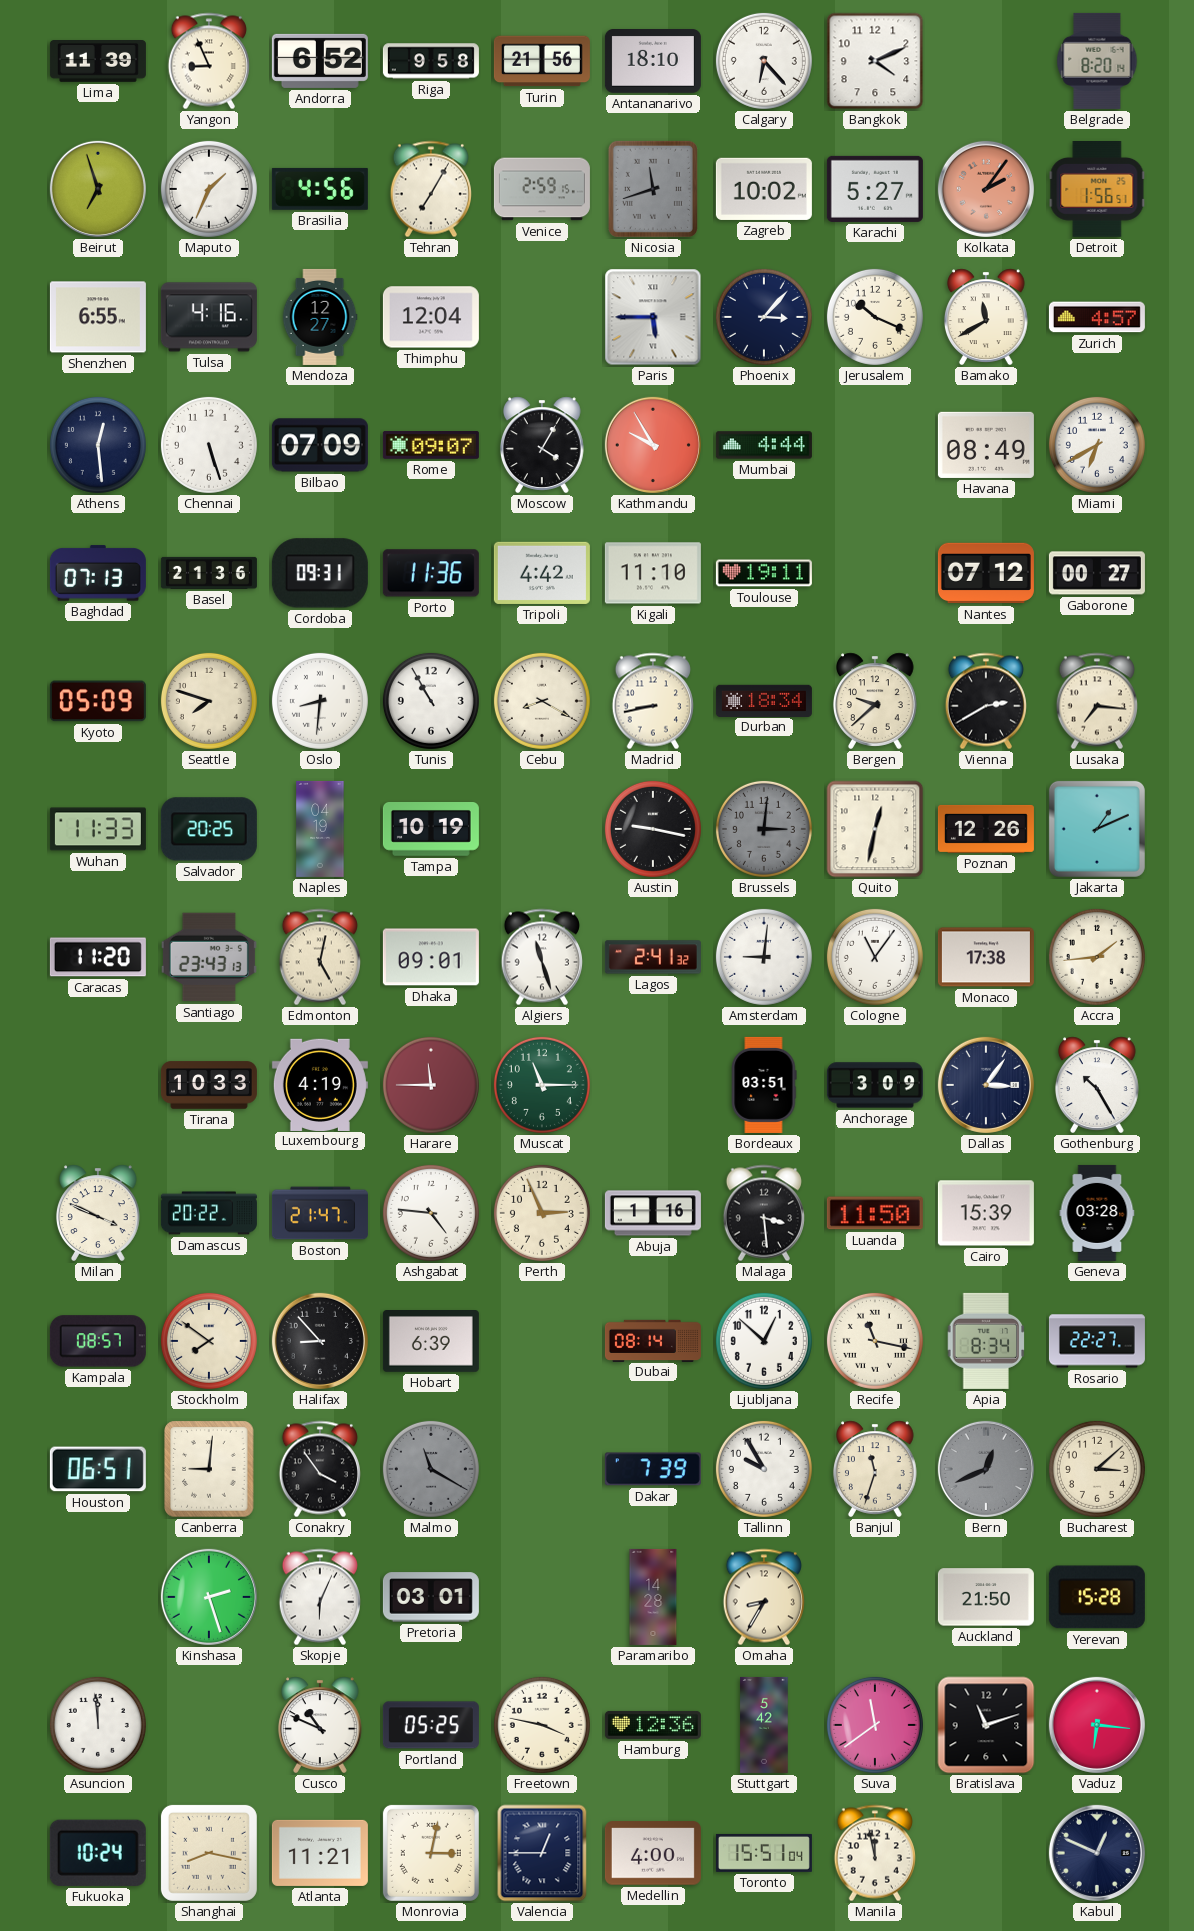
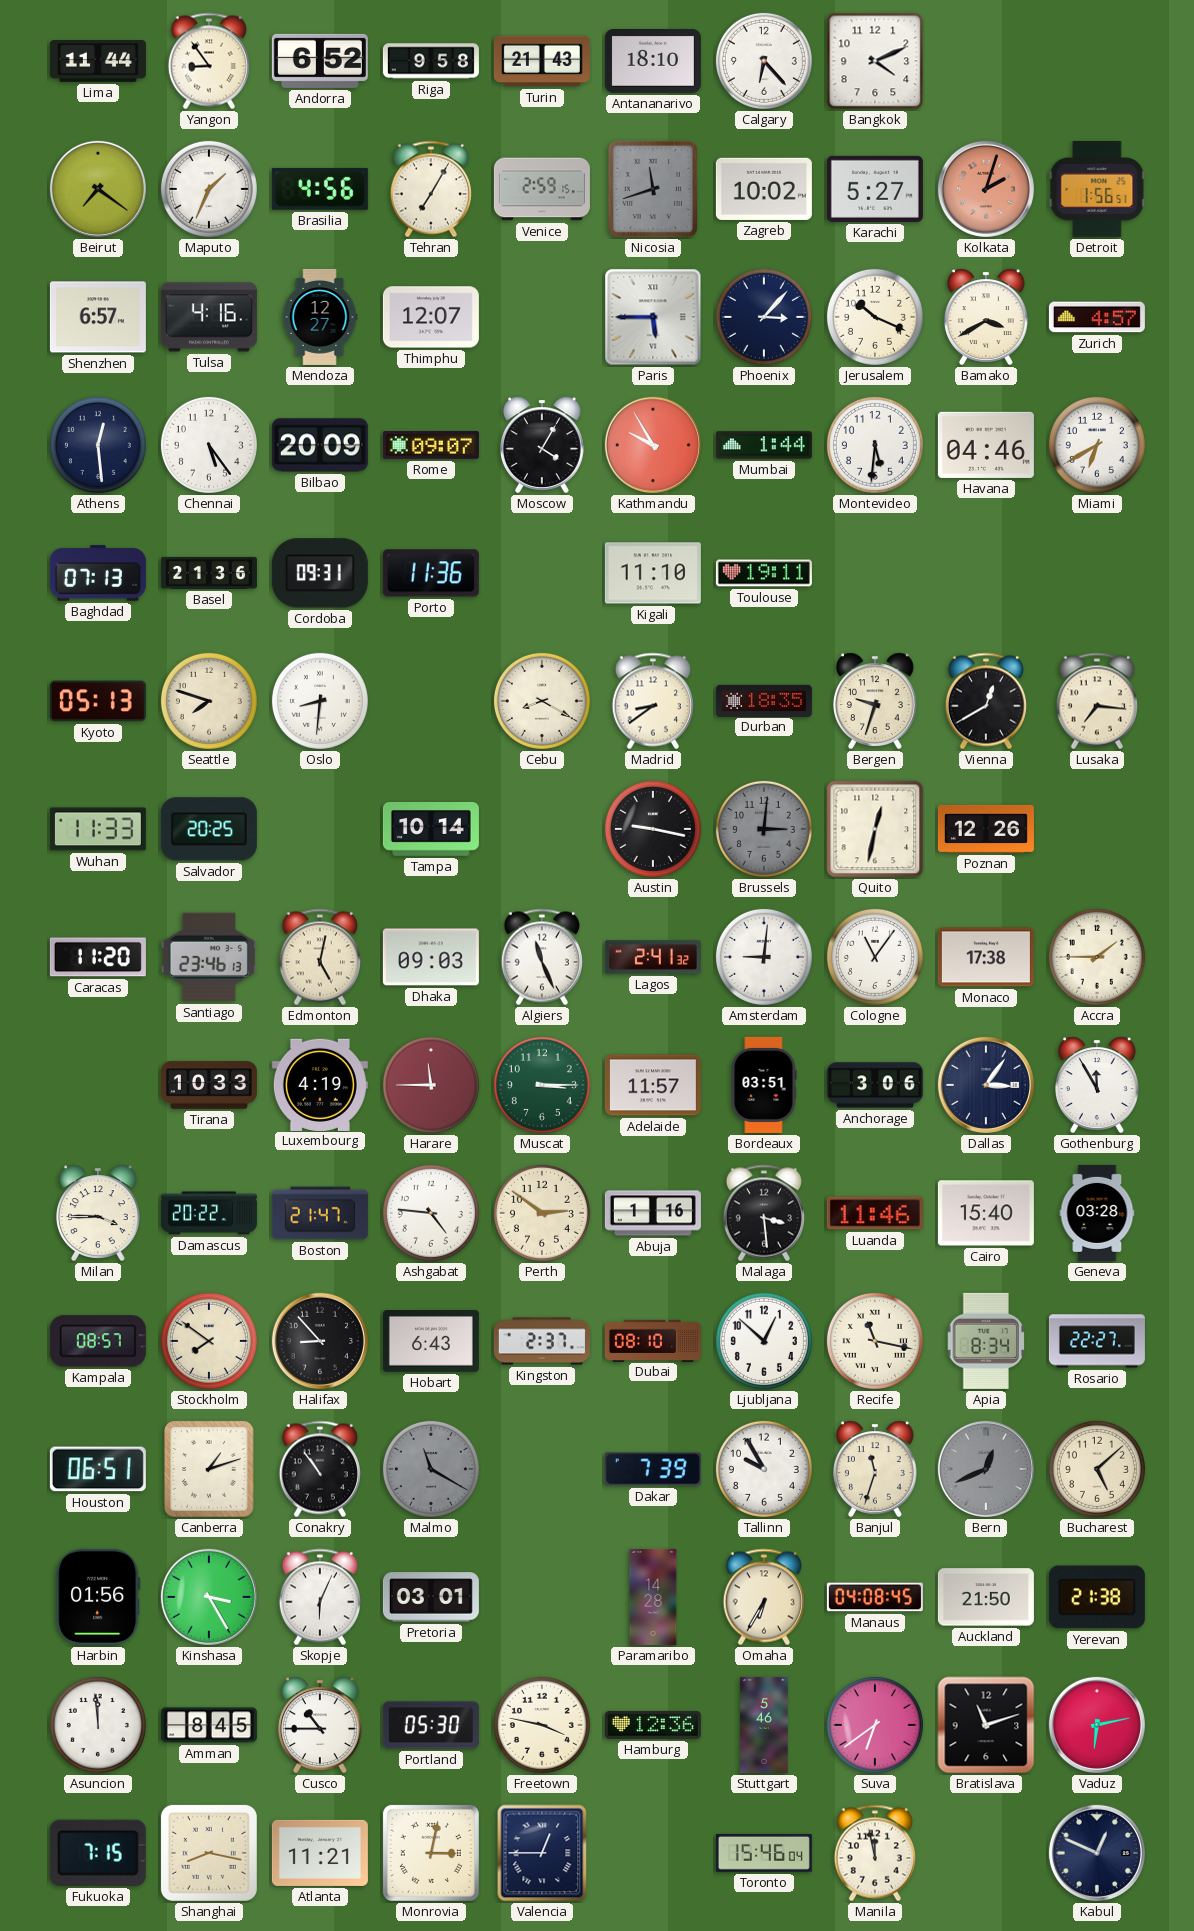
Lima: 11:39 -> 11:44 (98, 62)
Yangon: 8:56 -> 8:54 (209, 61)
Turin: 21:56 -> 21:43 (542, 61)
Belgrade: 8:20 -> none (1097, 61)
Beirut: 6:57 -> 7:21 (98, 189)
Kolkata: 2:06 -> 2:03 (986, 189)
Shenzhen: 6:55 -> 6:57 (98, 317)
Thimphu: 12:04 -> 12:07 (431, 317)
Bamako: 11:40 -> 3:40 (986, 317)
Chennai: 5:27 -> 5:24 (209, 445)
Bilbao: 07:09 -> 20:09 (320, 445)
Mumbai: 4:44 -> 1:44 (764, 445)
Montevideo: none -> 5:31 (875, 445)
Havana: 08:49 -> 04:46 (986, 445)
Tripoli: 4:42 -> none (542, 573)
Nantes: 07:12 -> none (986, 573)
Gaborone: 00:27 -> none (1097, 573)
Kyoto: 05:09 -> 05:13 (98, 701)
Tunis: 10:55 -> none (431, 701)
Madrid: 8:43 -> 8:39 (653, 701)
Durban: 18:34 -> 18:35 (764, 700)
Bergen: 9:38 -> 9:33 (875, 701)
Vienna: 2:40 -> 12:40 (986, 701)
Naples: 04:19 -> none (320, 829)
Tampa: 10:19 -> 10:14 (431, 830)
Jakarta: 1:11 -> none (1097, 829)
Santiago: 23:43 -> 23:46 (209, 957)
Dhaka: 09:01 -> 09:03 (431, 957)
Algiers: 11:27 -> 11:26 (542, 957)
Accra: 1:44 -> 1:45 (1097, 957)
Muscat: 11:15 -> 3:15 (542, 1085)
Adelaide: none -> 11:57 (653, 1085)
Anchorage: 3:09 -> 3:06 (875, 1085)
Gothenburg: 10:25 -> 11:55 (1097, 1085)
Milan: 3:49 -> 3:45 (98, 1213)
Perth: 2:56 -> 2:51 (542, 1213)
Luanda: 11:50 -> 11:46 (875, 1213)
Cairo: 15:39 -> 15:40 (986, 1213)
Hobart: 6:39 -> 6:43 (431, 1342)
Kingston: none -> 2:37 (542, 1341)
Dubai: 08:14 -> 08:10 (653, 1340)
Canberra: 9:01 -> 1:12 (209, 1469)
Conakry: 3:54 -> 10:54 (320, 1469)
Bucharest: 3:08 -> 5:08 (1097, 1469)
Harbin: none -> 01:56 (98, 1597)
Kinshasa: 2:27 -> 3:25 (209, 1597)
Omaha: 8:35 -> 6:35 (764, 1597)
Manaus: none -> 04:08 (875, 1597)
Yerevan: 15:28 -> 21:38 (1097, 1597)
Amman: none -> 8:45 (209, 1725)
Cusco: 10:49 -> 10:45 (320, 1725)
Portland: 05:25 -> 05:30 (431, 1725)
Stuttgart: 5:42 -> 5:46 (764, 1725)
Suva: 11:39 -> 6:39 (875, 1725)
Vaduz: 6:16 -> 6:13 (1097, 1725)
Fukuoka: 10:24 -> 7:15 (98, 1853)
Medellin: 4:00 -> none (653, 1853)
Toronto: 15:51 -> 15:46 (764, 1853)
